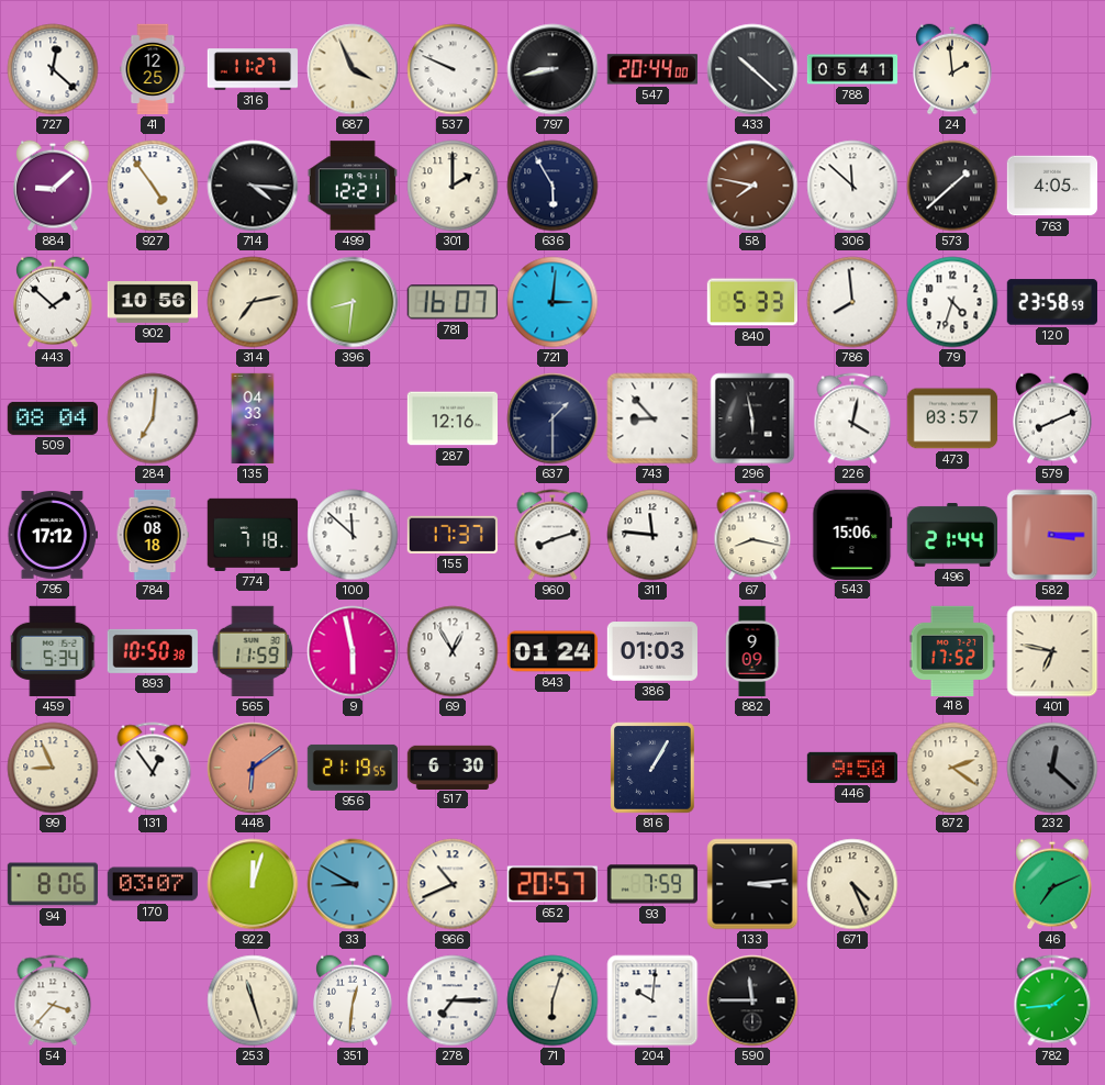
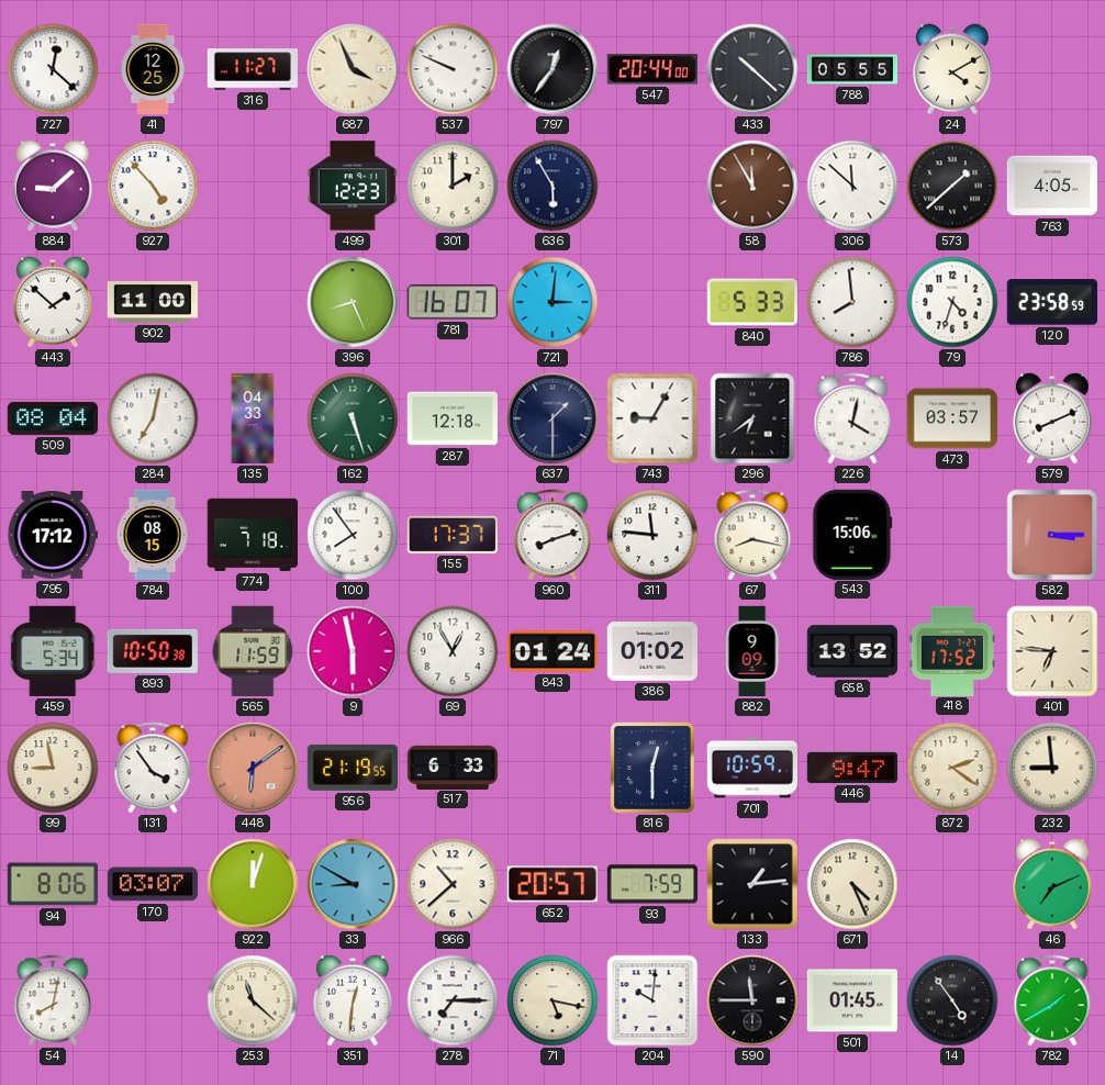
797: 8:43 -> 12:36 (552, 69)
788: 05:41 -> 05:55 (852, 69)
24: 1:59 -> 4:10 (953, 69)
927: 4:54 -> 4:53 (153, 186)
714: 4:16 -> none (253, 186)
499: 12:21 -> 12:23 (353, 186)
58: 7:47 -> 11:55 (752, 186)
902: 10:56 -> 11:00 (153, 303)
314: 7:13 -> none (253, 302)
396: 8:31 -> 8:26 (353, 302)
284: 7:01 -> 7:02 (153, 418)
162: none -> 5:27 (353, 418)
287: 12:16 -> 12:18 (451, 418)
743: 8:53 -> 9:05 (652, 418)
296: 5:58 -> 6:39 (752, 418)
784: 08:18 -> 08:15 (153, 535)
100: 11:52 -> 7:54 (353, 535)
496: 21:44 -> none (951, 536)
386: 01:03 -> 01:02 (652, 651)
658: none -> 13:52 (851, 651)
401: 6:47 -> 6:46 (1052, 651)
99: 8:56 -> 8:58 (53, 768)
131: 12:54 -> 3:54 (153, 768)
517: 6:30 -> 6:33 (453, 767)
816: 1:05 -> 12:30 (652, 768)
701: none -> 10:59 (752, 768)
446: 9:50 -> 9:47 (851, 768)
232: 12:22 -> 8:59 (1052, 768)
232 dial: grey -> cream (1052, 768)
966: 10:41 -> 10:38 (453, 884)
133: 3:14 -> 1:14 (752, 884)
54: 3:37 -> 8:02 (53, 1000)
253: 11:27 -> 11:22 (253, 1000)
71: 6:03 -> 5:17 (552, 1000)
501: none -> 01:45 (851, 1000)
14: none -> 4:54 (952, 1000)
782: 1:44 -> 1:40 (1052, 1000)
